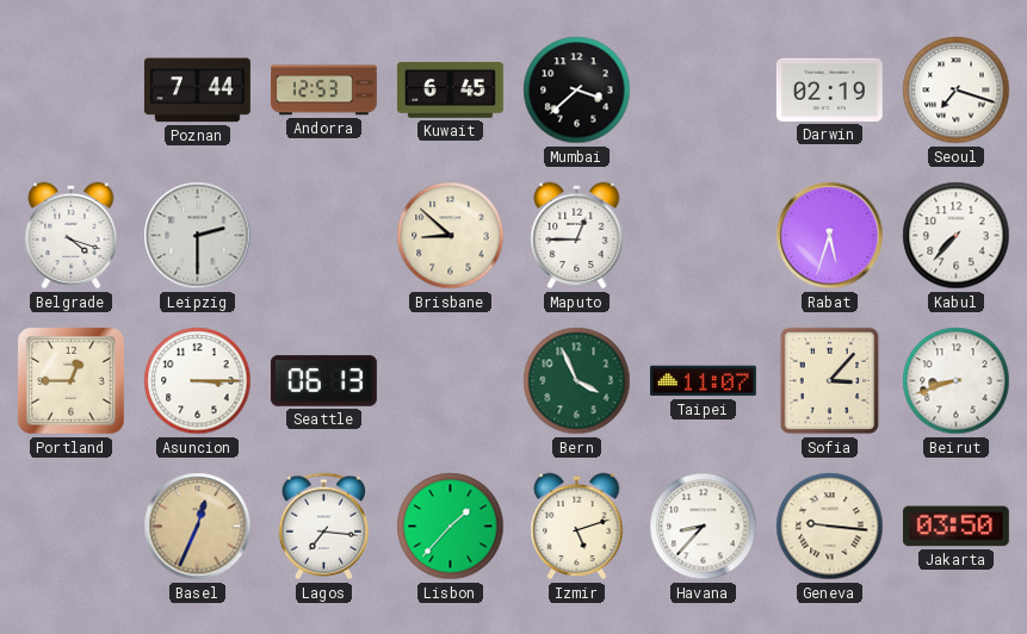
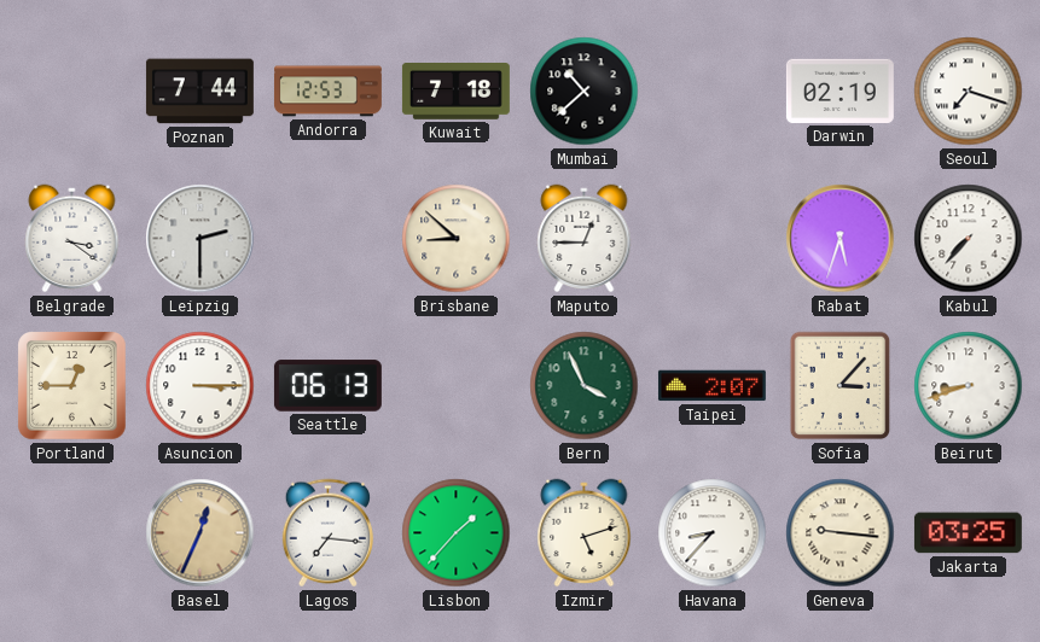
Kuwait: 6:45 -> 7:18 (455, 92)
Mumbai: 3:38 -> 10:38 (585, 92)
Belgrade: 4:18 -> 3:21 (72, 239)
Taipei: 11:07 -> 2:07 (711, 386)
Jakarta: 03:50 -> 03:25 (968, 533)
